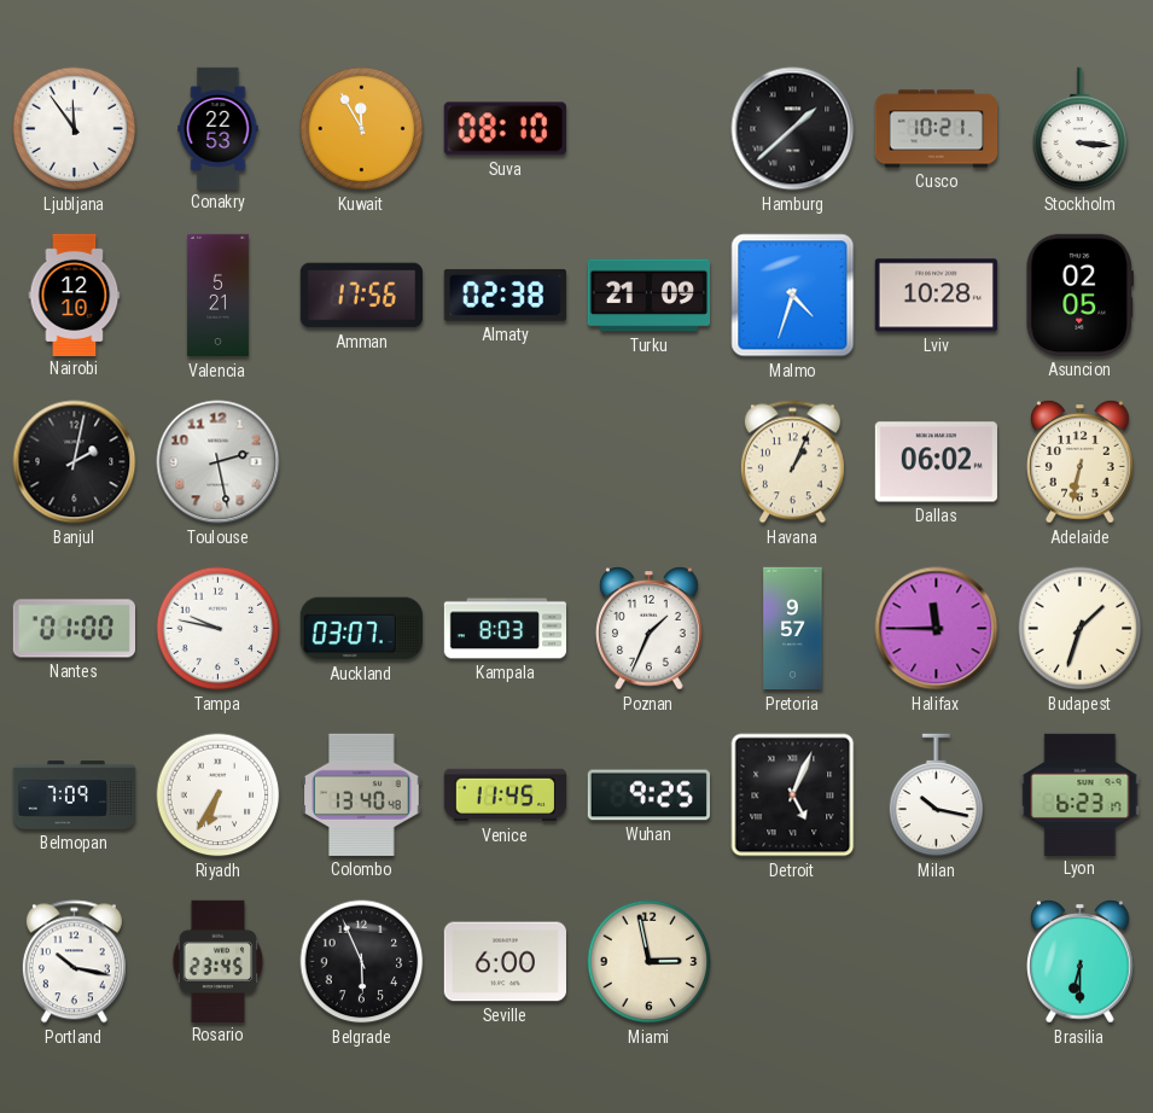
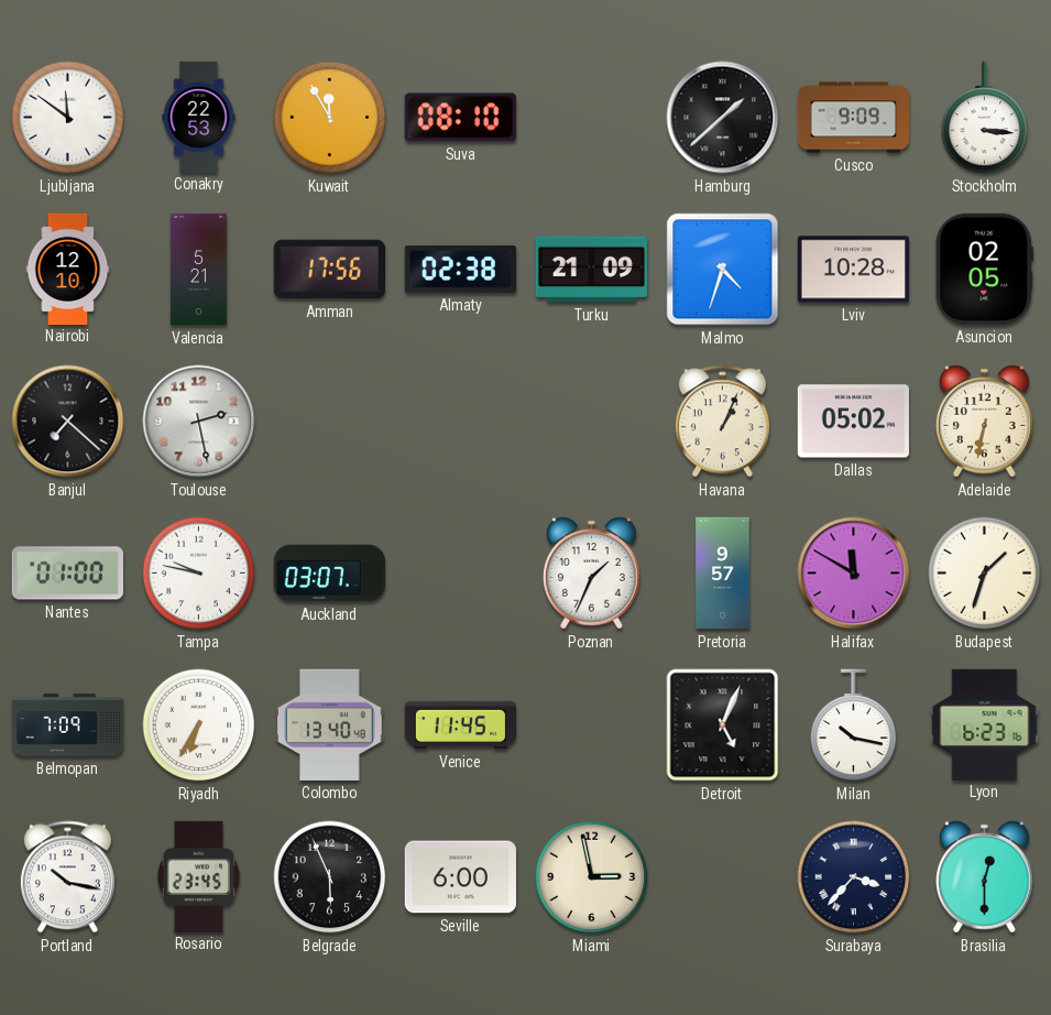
Ljubljana: 11:54 -> 11:51 (68, 118)
Cusco: 10:21 -> 9:09 (854, 118)
Banjul: 2:02 -> 7:22 (68, 422)
Dallas: 06:02 -> 05:02 (853, 422)
Kampala: 8:03 -> none (506, 629)
Halifax: 11:45 -> 11:50 (854, 574)
Wuhan: 9:25 -> none (648, 796)
Lyon: 6:23:17 -> 6:23:16 (985, 724)
Surabaya: none -> 3:37 (854, 877)
Brasilia: 6:30 -> 12:30 (985, 877)
